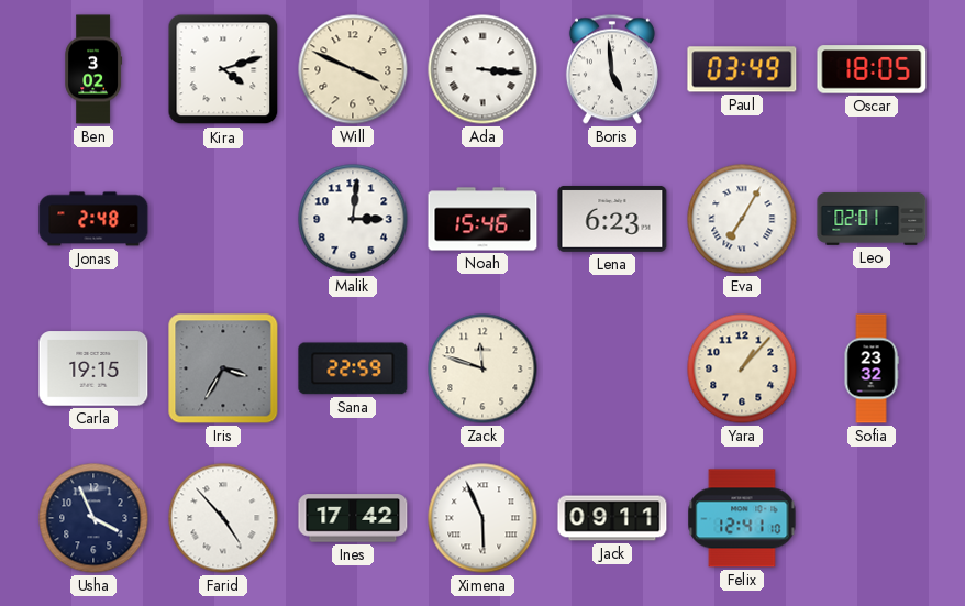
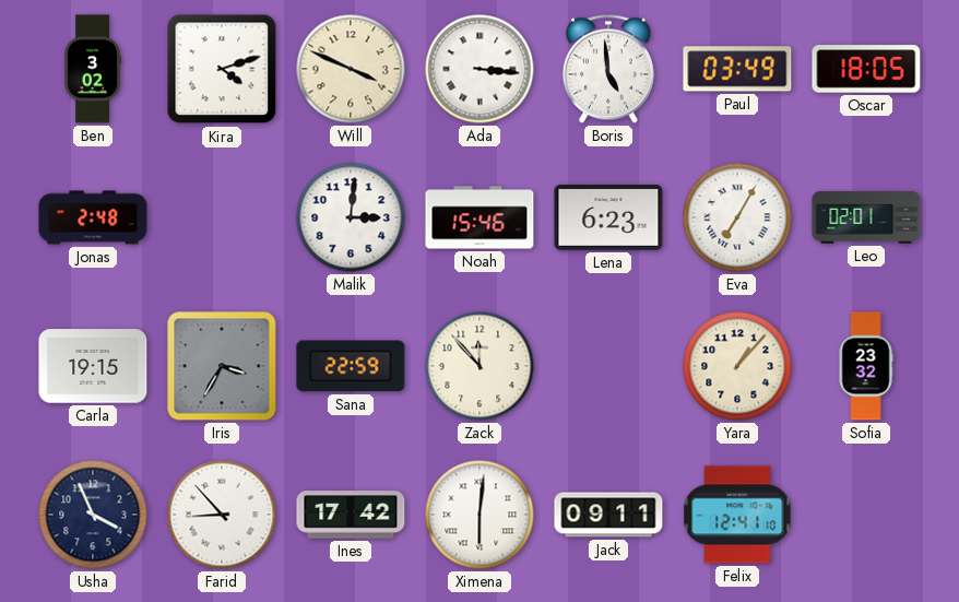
Zack: 11:48 -> 11:53 (480, 366)
Farid: 4:53 -> 8:53 (222, 515)
Ximena: 5:56 -> 6:01 (480, 515)
